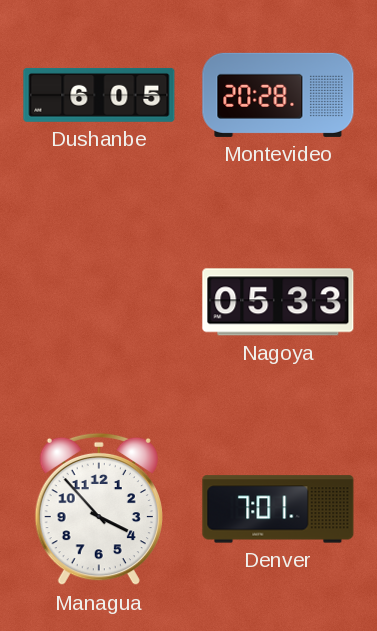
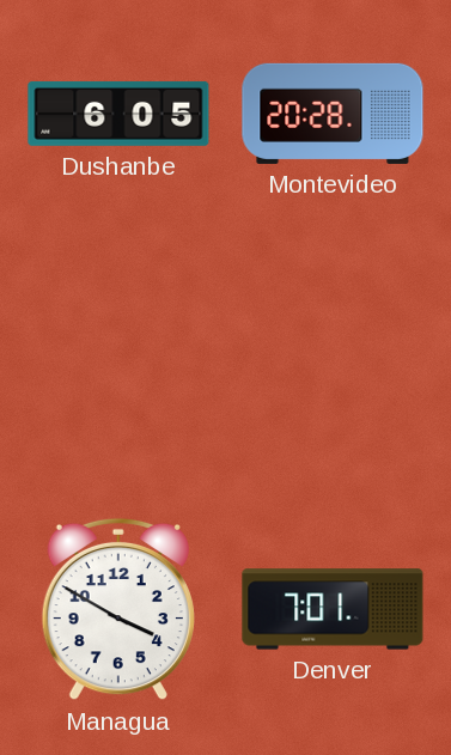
Nagoya: 05:33 -> none (278, 302)
Managua: 3:53 -> 3:50 (118, 609)
